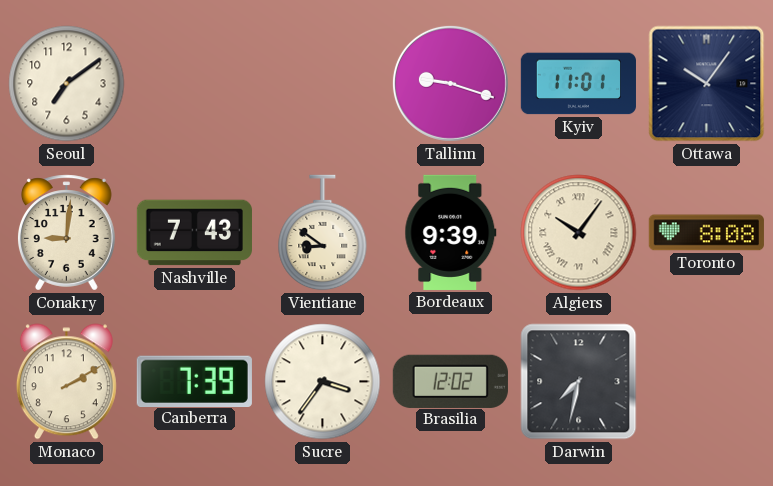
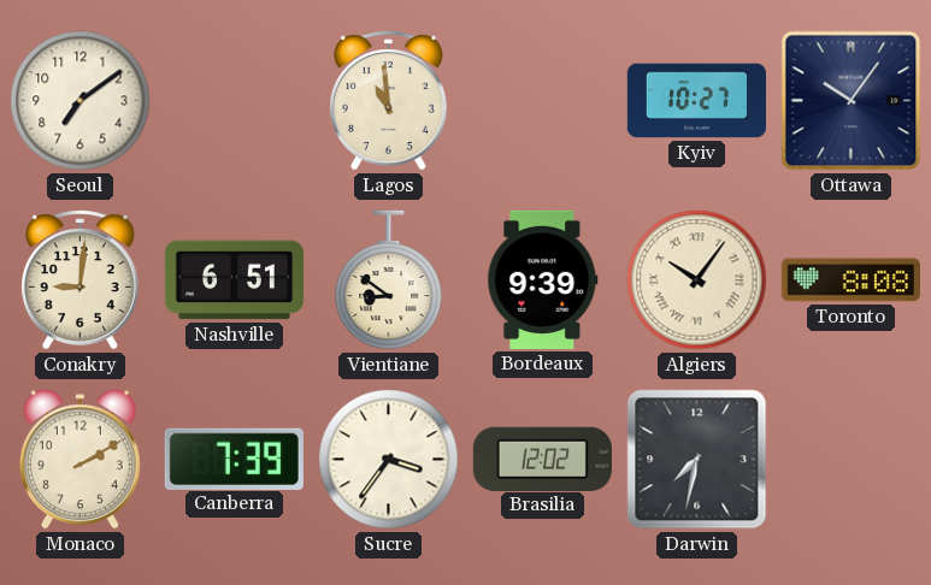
Lagos: none -> 10:59 (388, 101)
Tallinn: 9:18 -> none (450, 83)
Kyiv: 11:01 -> 10:27 (696, 101)
Nashville: 7:43 -> 6:51 (234, 280)
